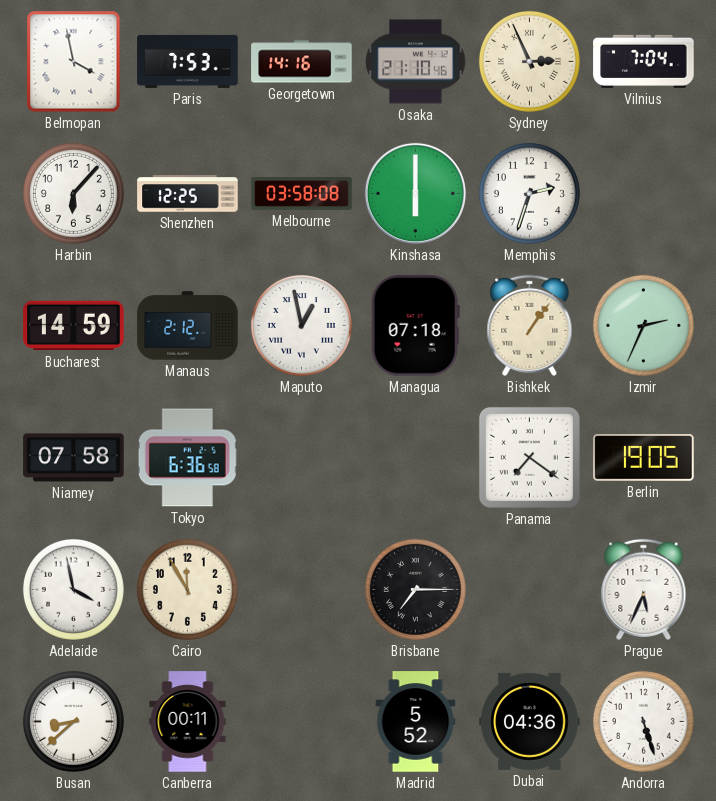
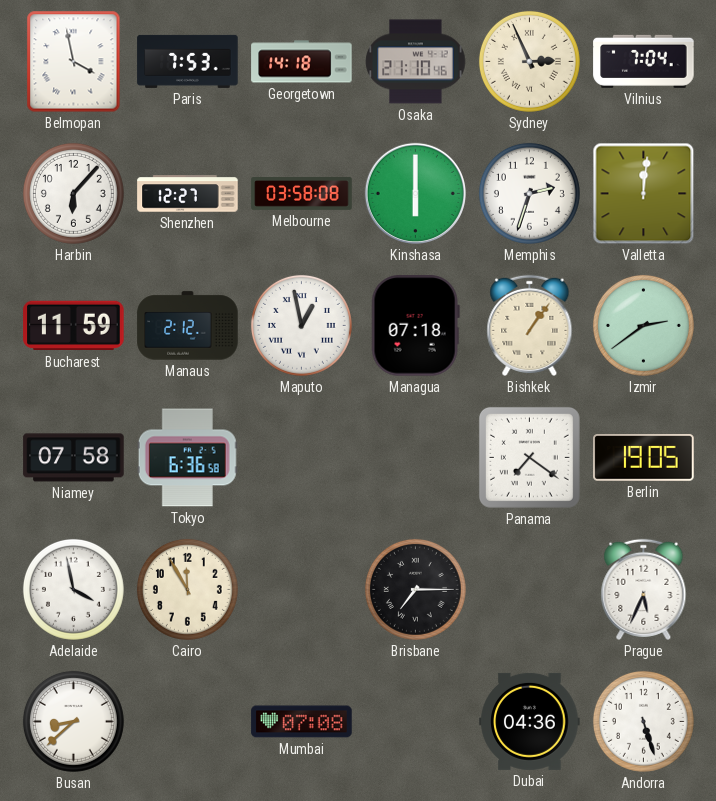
Georgetown: 14:16 -> 14:18 (302, 62)
Shenzhen: 12:25 -> 12:27 (188, 194)
Valletta: none -> 12:01 (644, 194)
Bucharest: 14:59 -> 11:59 (74, 326)
Izmir: 2:34 -> 2:39 (643, 325)
Canberra: 00:11 -> none (188, 722)
Mumbai: none -> 07:08 (302, 722)
Madrid: 5:52 -> none (416, 722)
